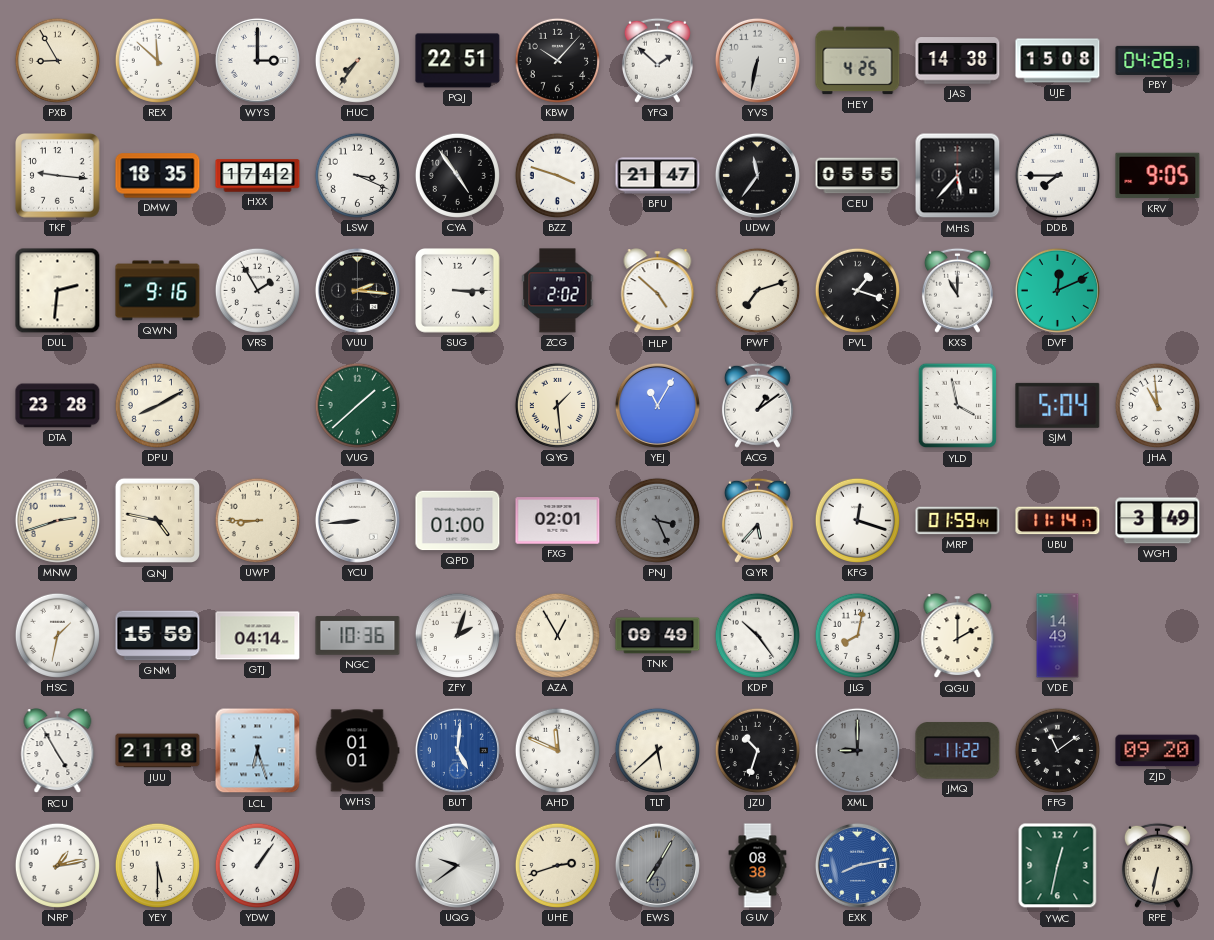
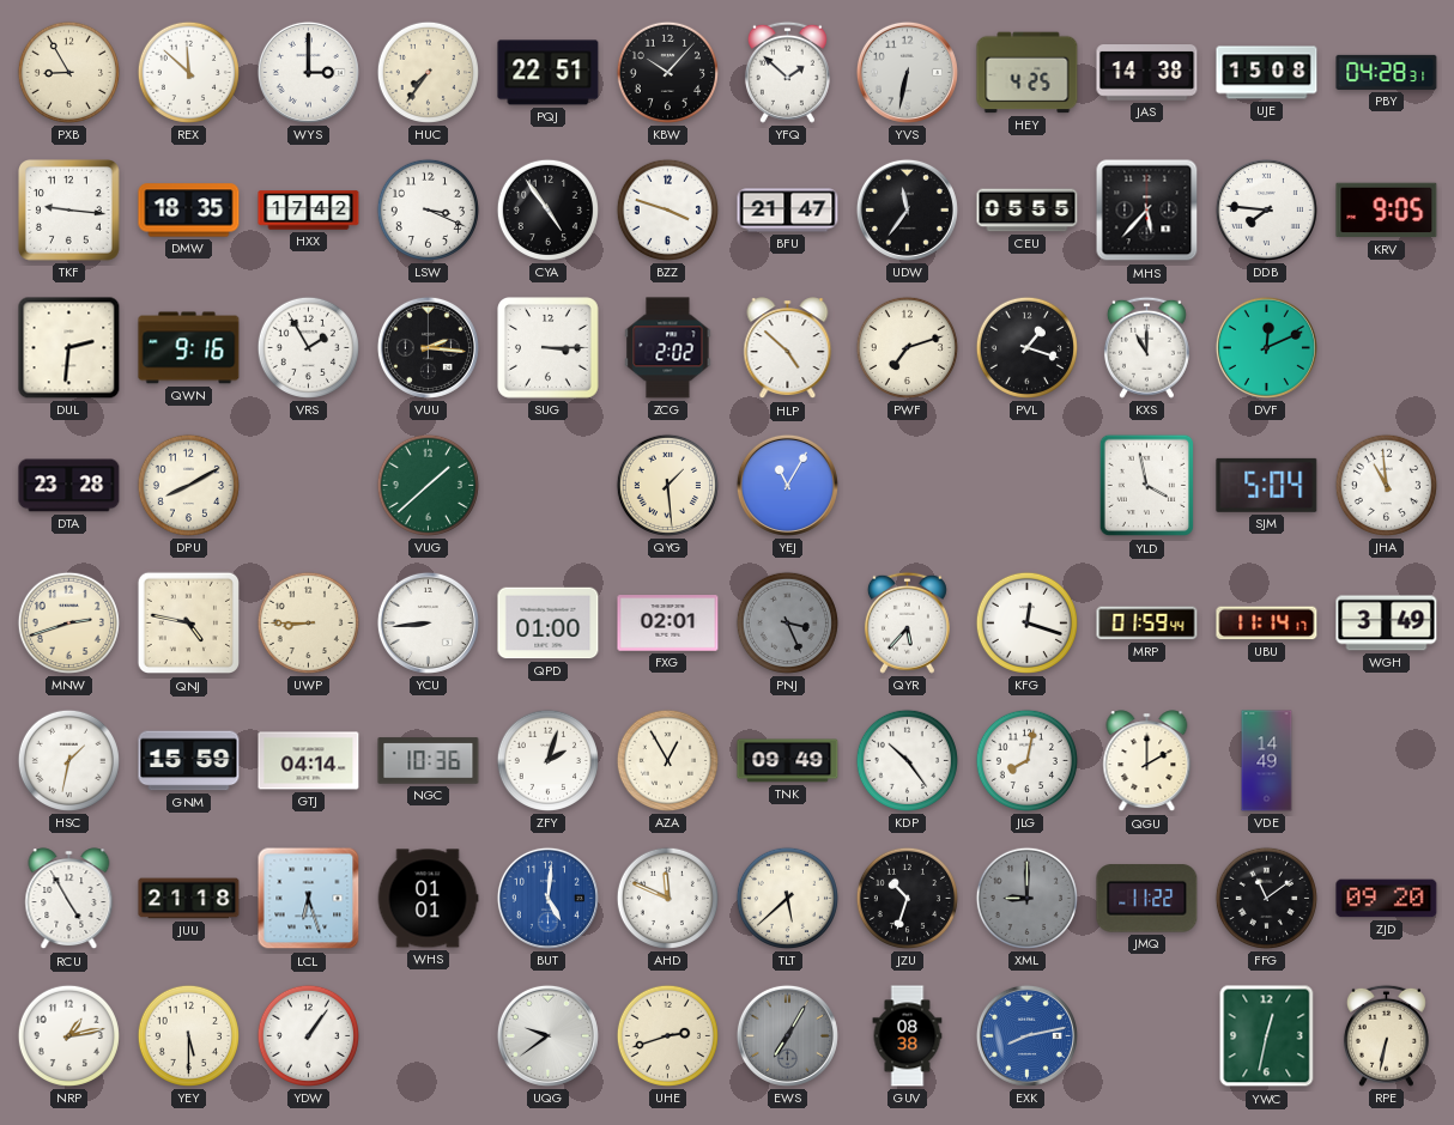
DDB: 7:45 -> 7:46 (1266, 209)
ACG: 1:09 -> none (757, 405)
